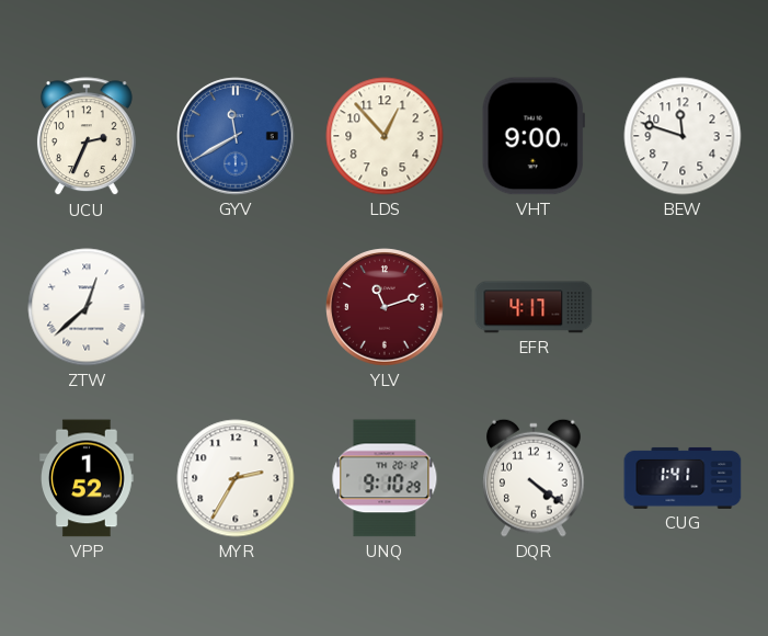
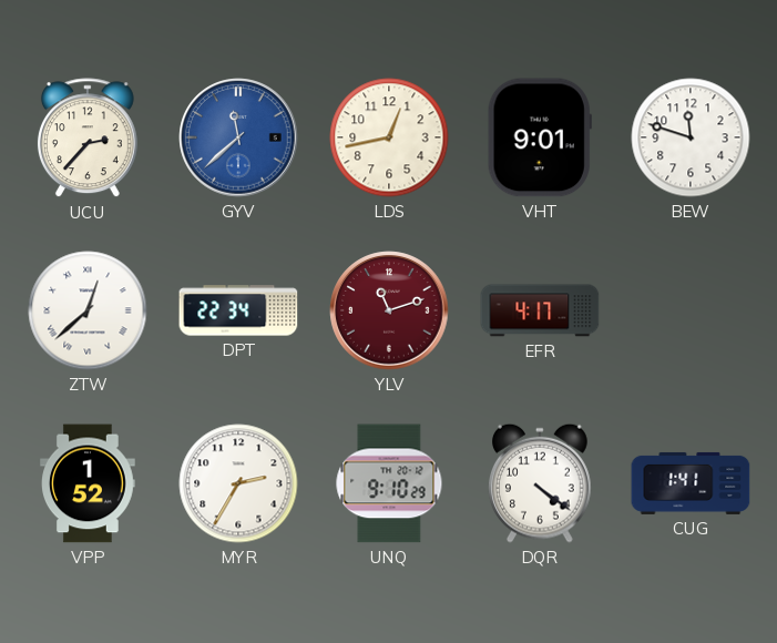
UCU: 2:34 -> 2:37 (88, 139)
GYV: 11:40 -> 11:38 (238, 137)
LDS: 12:53 -> 12:43 (389, 137)
VHT: 9:00 -> 9:01 (540, 137)
DPT: none -> 22:34 (238, 310)
